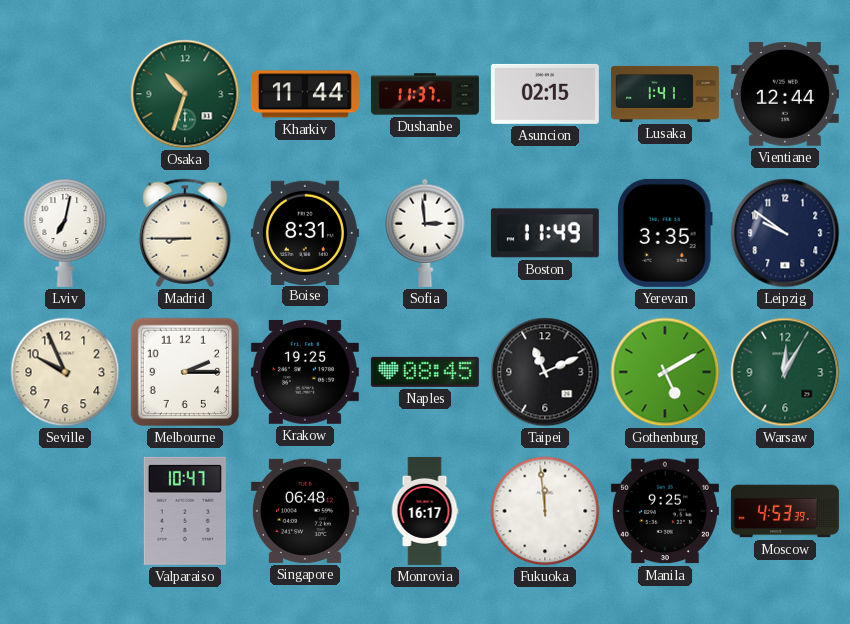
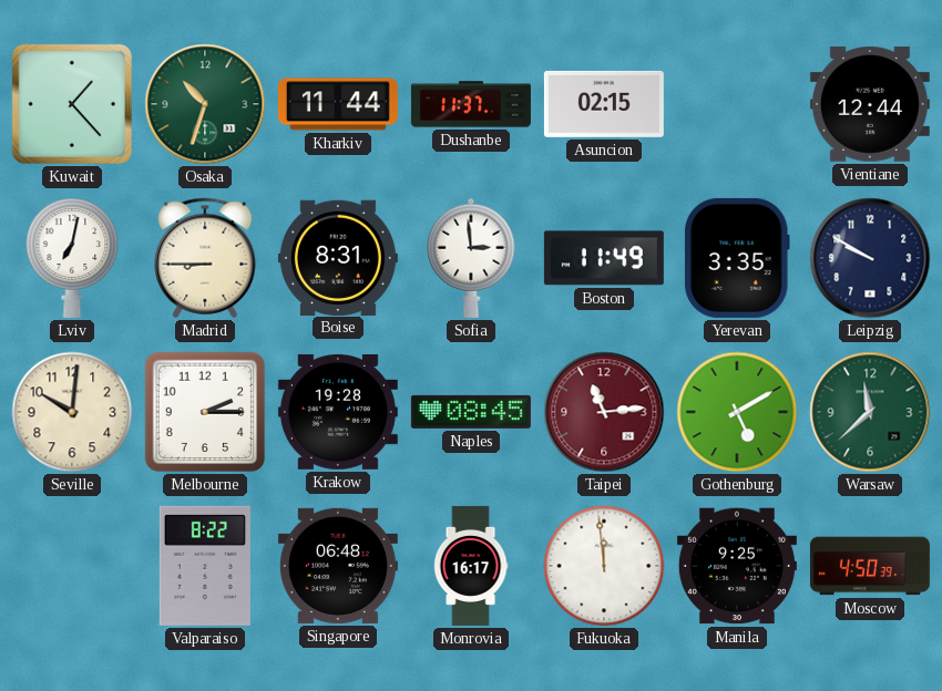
Kuwait: none -> 1:23 (72, 104)
Lusaka: 1:41 -> none (665, 94)
Leipzig: 9:51 -> 9:50 (870, 258)
Seville: 9:56 -> 10:01 (72, 412)
Krakow: 19:25 -> 19:28 (338, 412)
Taipei: 11:11 -> 11:14 (604, 412)
Taipei dial: black -> burgundy (604, 412)
Warsaw: 12:05 -> 11:38 (870, 412)
Valparaiso: 10:47 -> 8:22 (205, 566)
Moscow: 4:53 -> 4:50 (870, 566)
